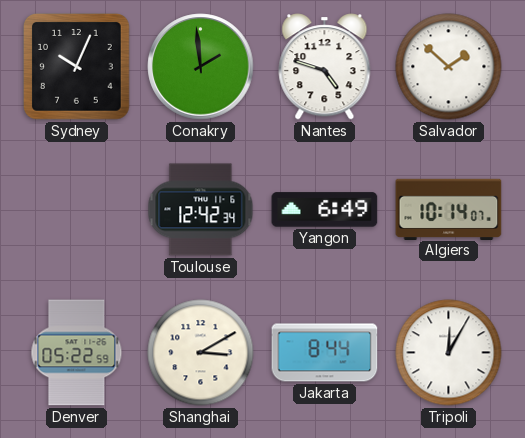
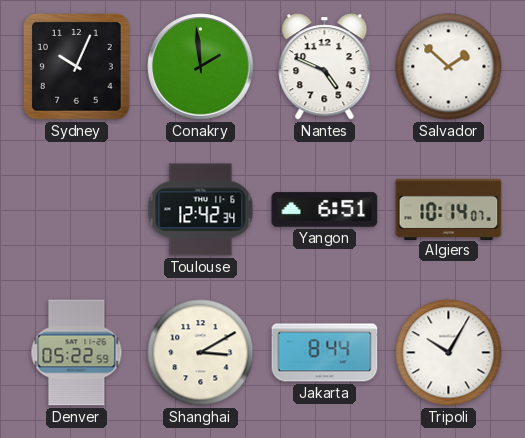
Nantes: 4:48 -> 4:49 (325, 67)
Yangon: 6:49 -> 6:51 (325, 210)
Tripoli: 12:05 -> 10:05 (449, 353)
